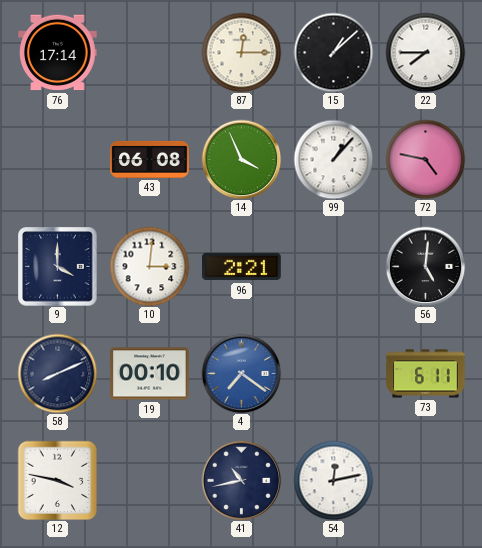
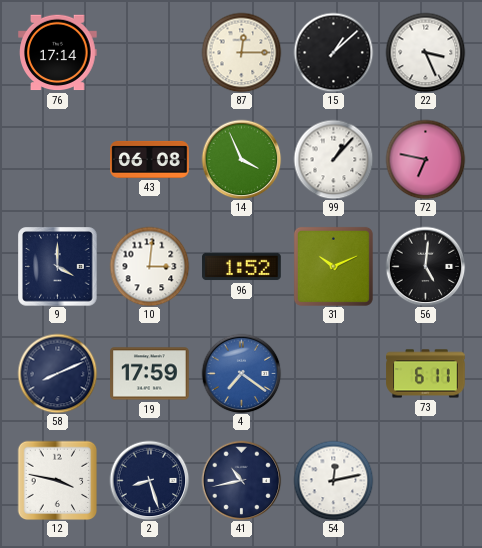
22: 7:45 -> 3:26 (425, 52)
72: 4:47 -> 6:47 (425, 159)
96: 2:21 -> 1:52 (242, 267)
31: none -> 10:11 (333, 266)
19: 00:10 -> 17:59 (150, 374)
2: none -> 8:27 (149, 480)
